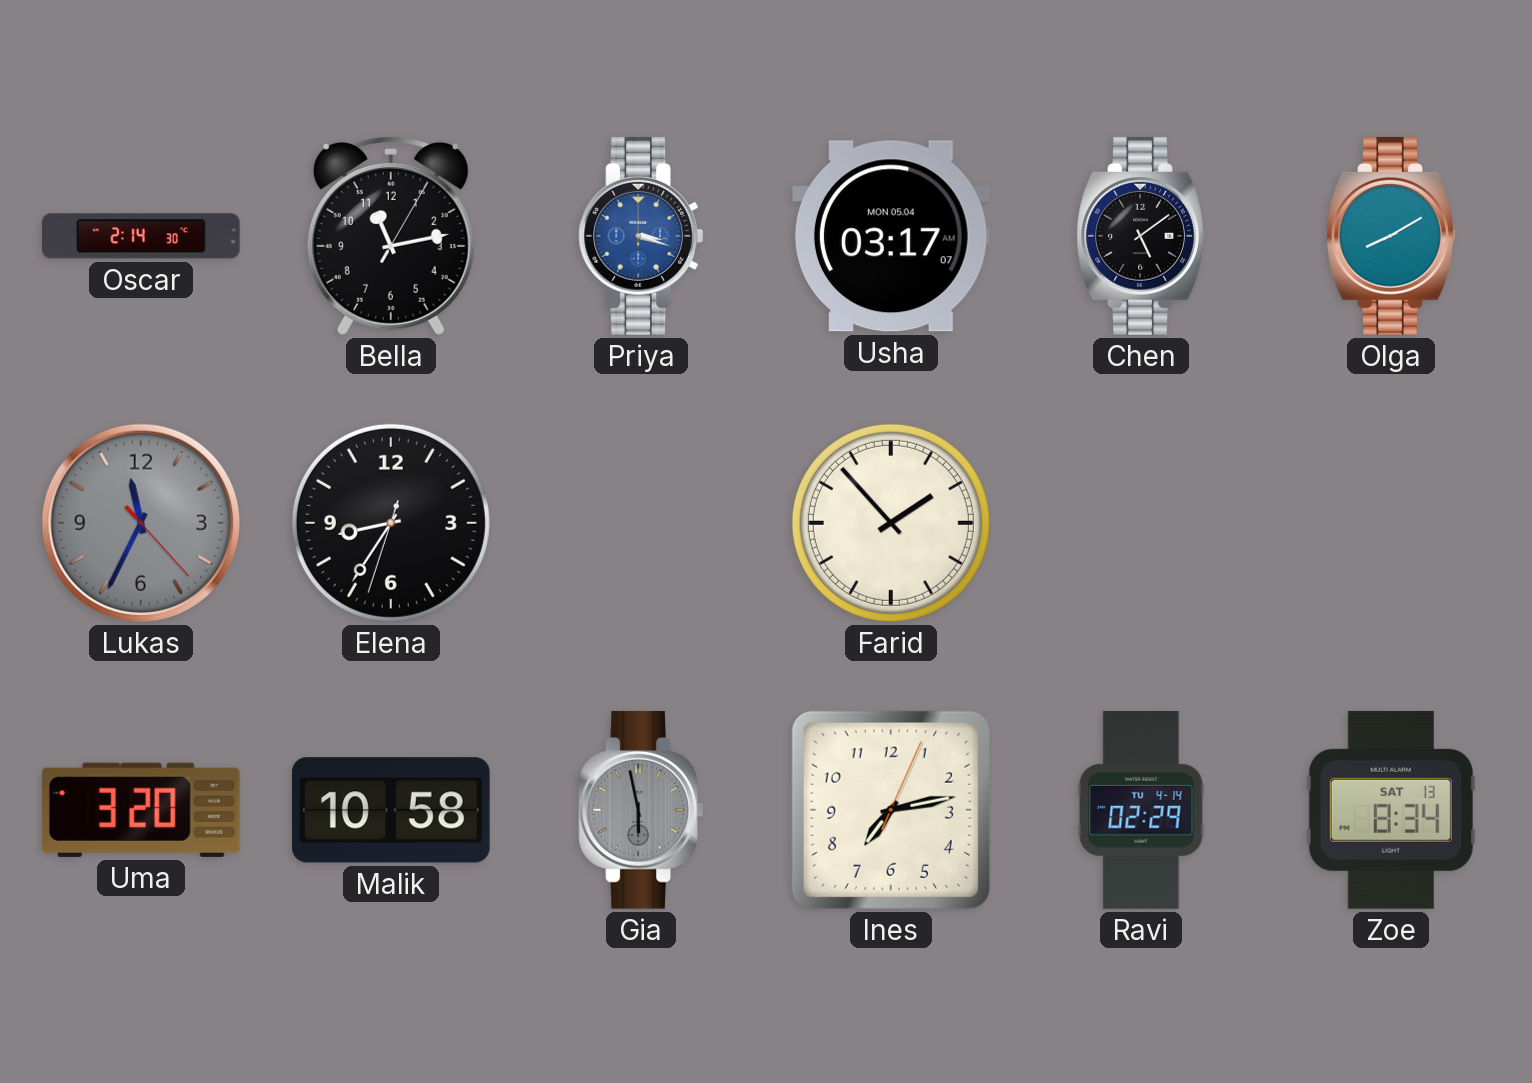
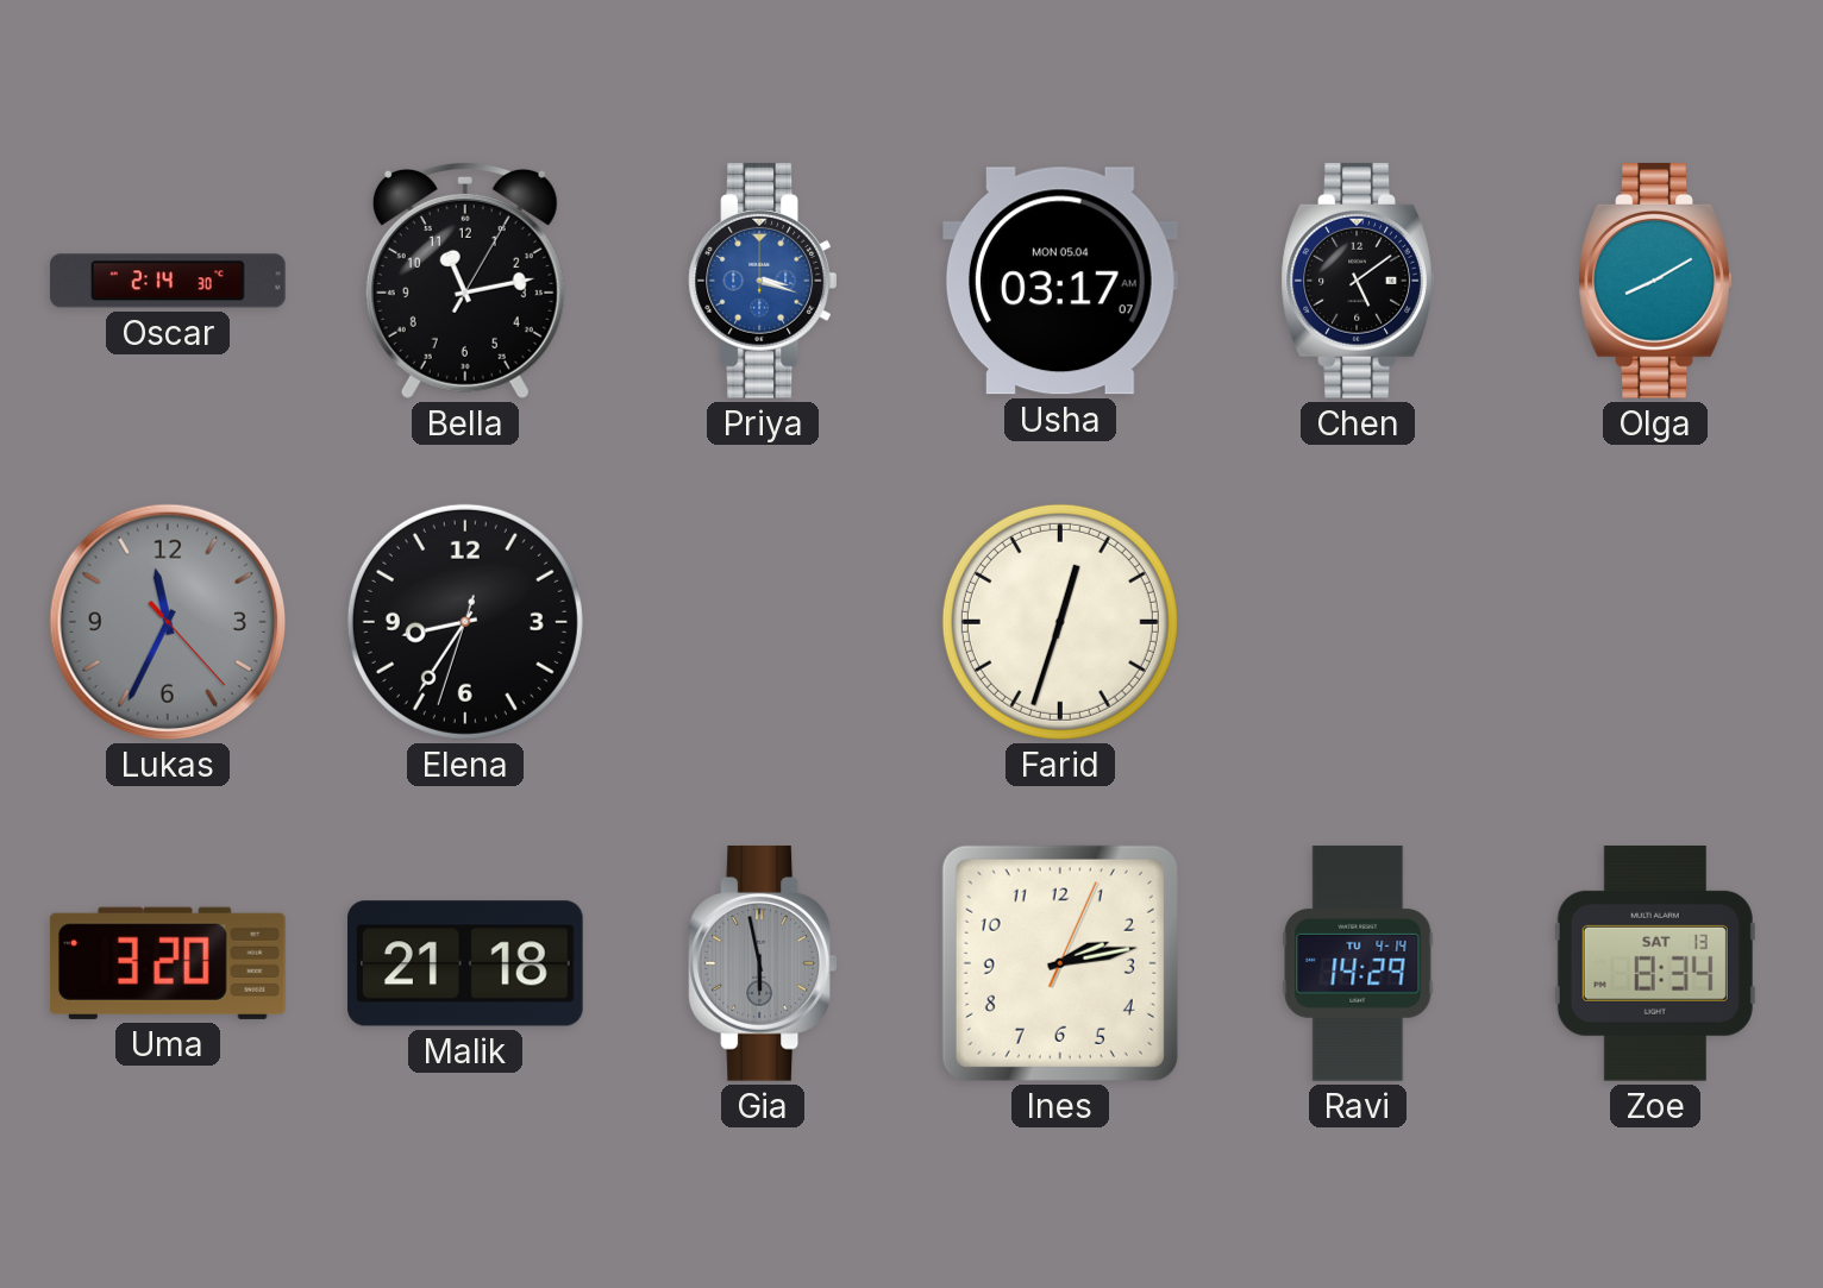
Farid: 1:53 -> 12:33 (1060, 622)
Malik: 10:58 -> 21:18 (466, 963)
Ines: 7:13 -> 2:13 (1060, 963)
Ravi: 02:29 -> 14:29 (1358, 963)
